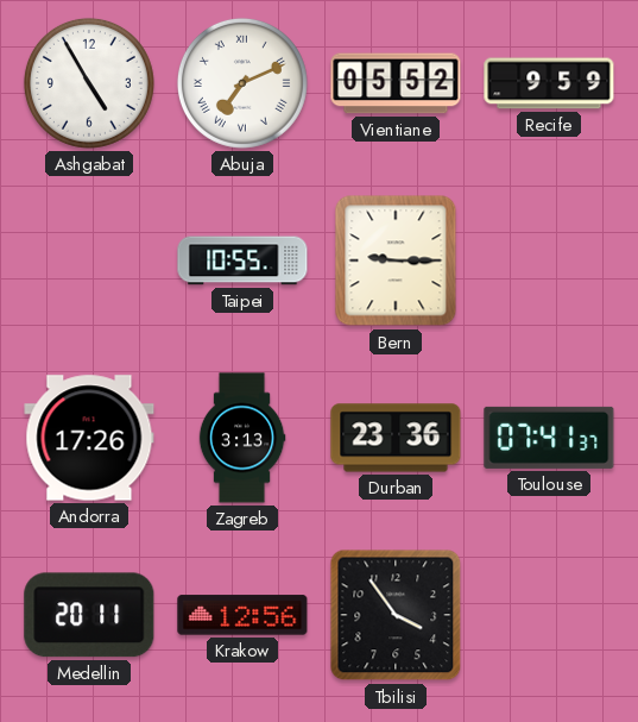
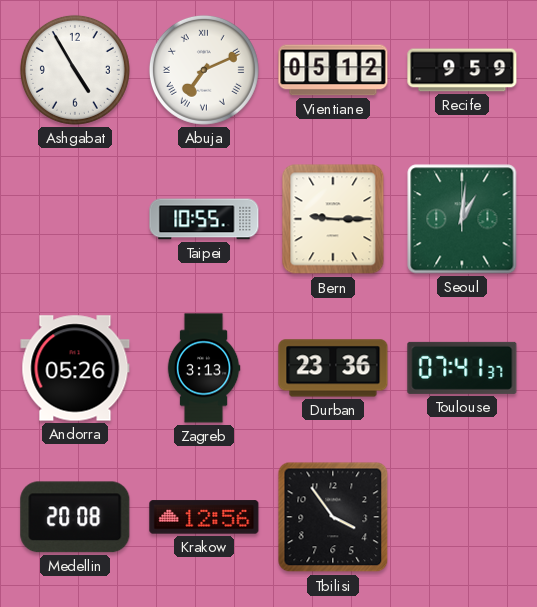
Vientiane: 05:52 -> 05:12 (333, 70)
Seoul: none -> 1:01 (462, 219)
Andorra: 17:26 -> 05:26 (75, 368)
Medellin: 20:11 -> 20:08 (75, 517)
